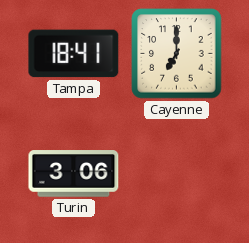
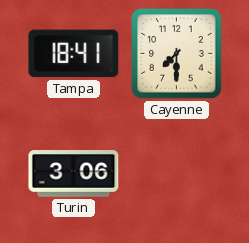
Cayenne: 7:00 -> 7:30 (177, 54)
